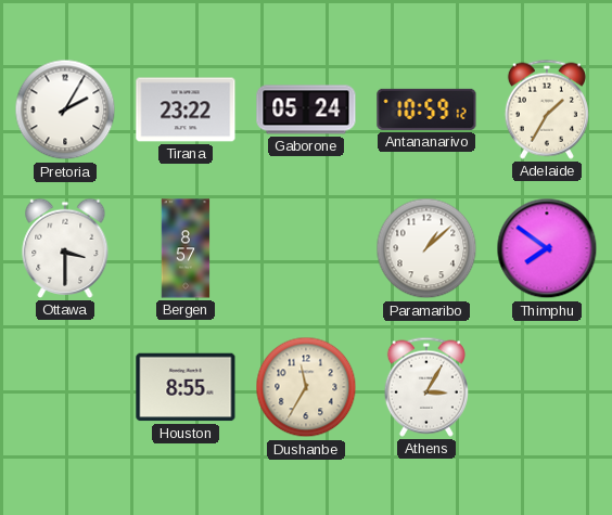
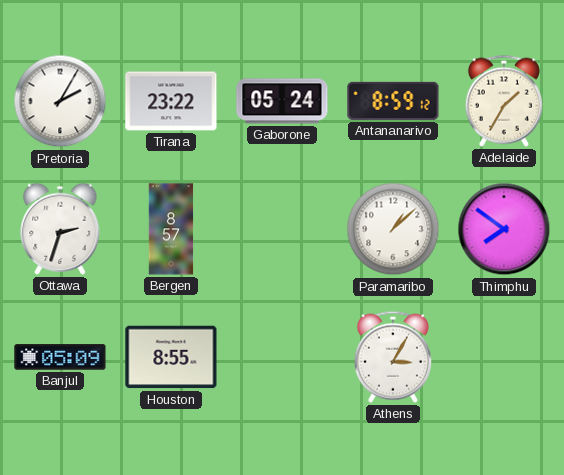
Antananarivo: 10:59 -> 8:59 (393, 101)
Ottawa: 3:30 -> 2:33 (60, 229)
Banjul: none -> 05:09 (60, 357)
Dushanbe: 11:35 -> none (306, 387)
